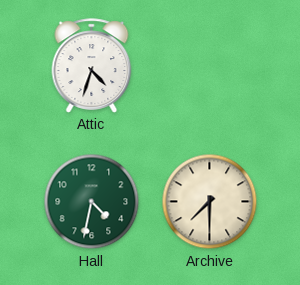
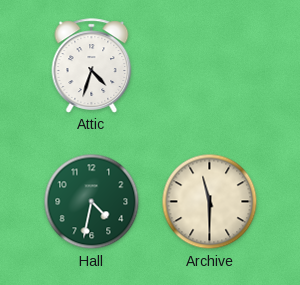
Archive: 7:30 -> 11:30 (210, 202)
